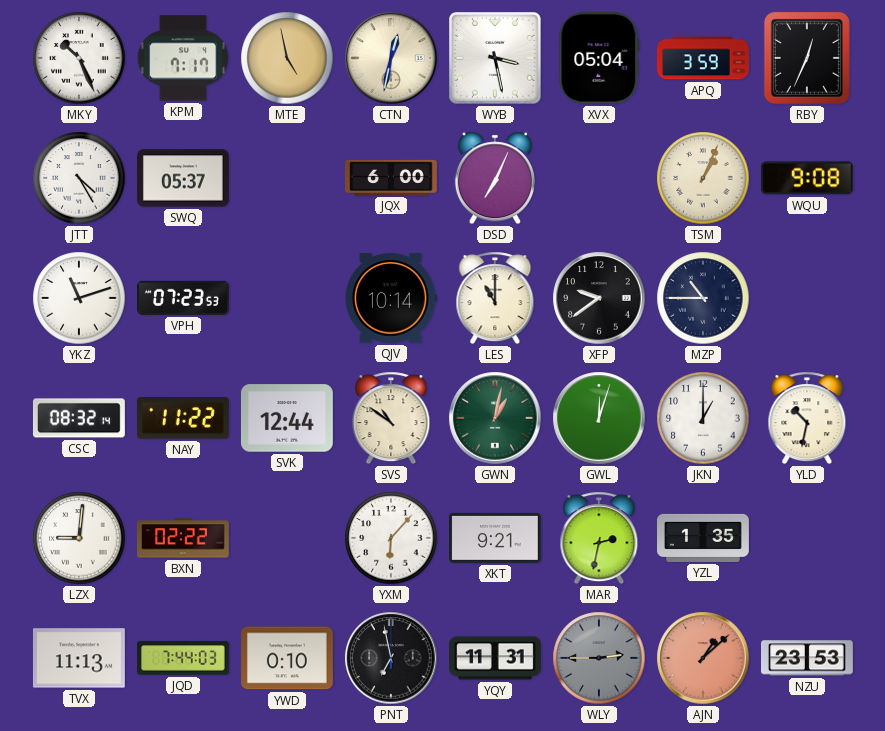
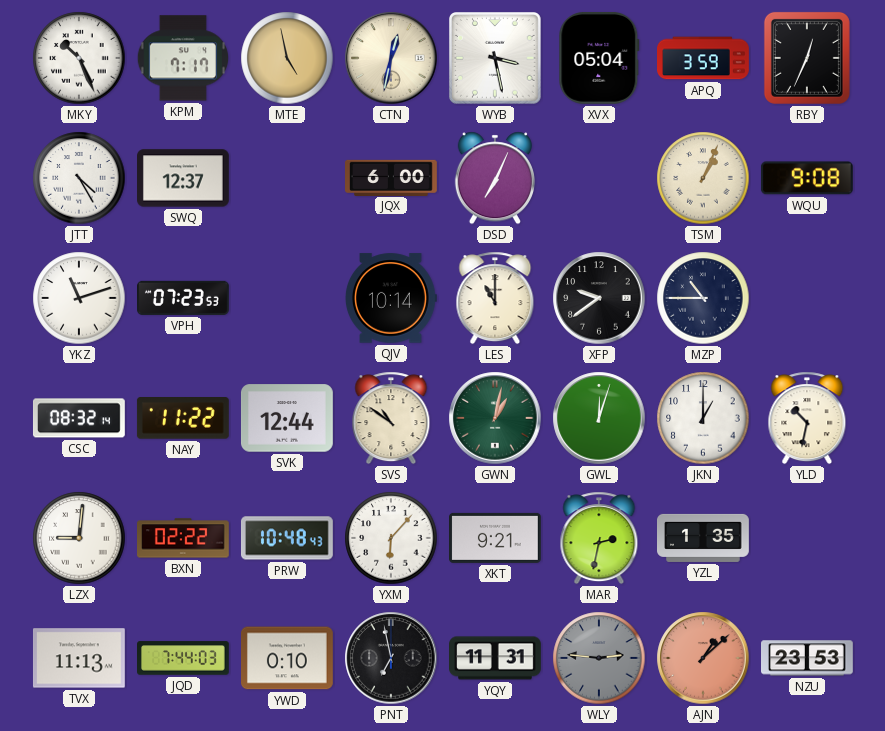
SWQ: 05:37 -> 12:37 (184, 178)
PRW: none -> 10:48 (287, 538)
WLY: 2:45 -> 2:46 (599, 658)
